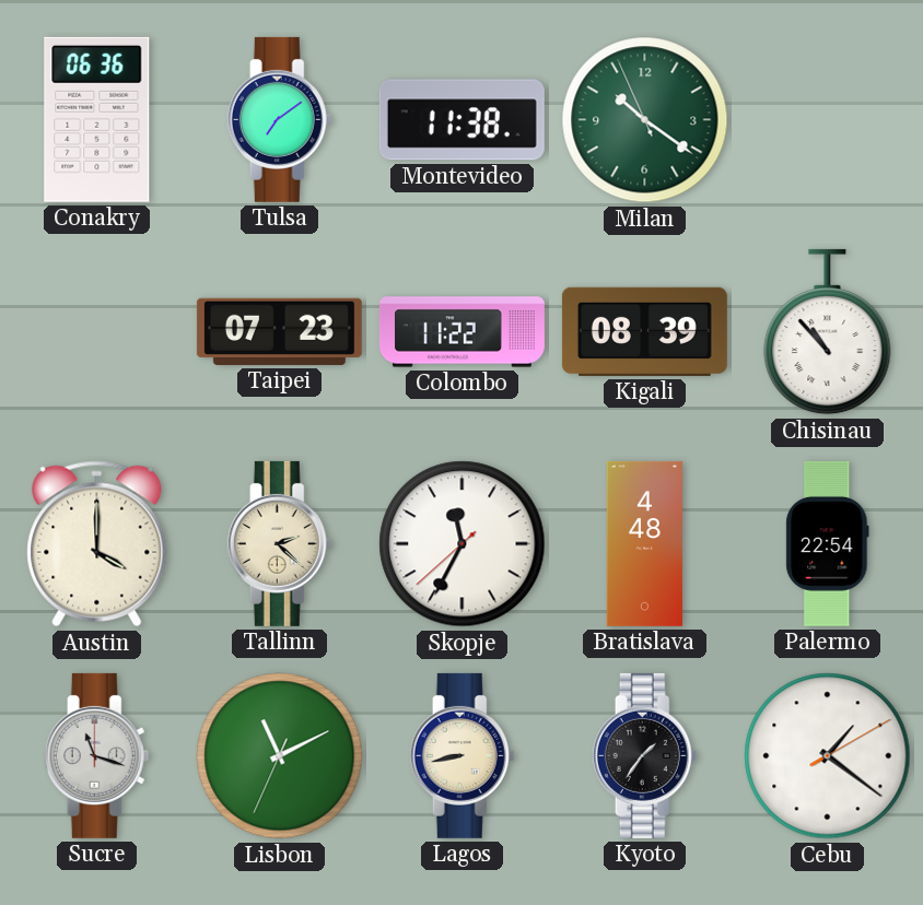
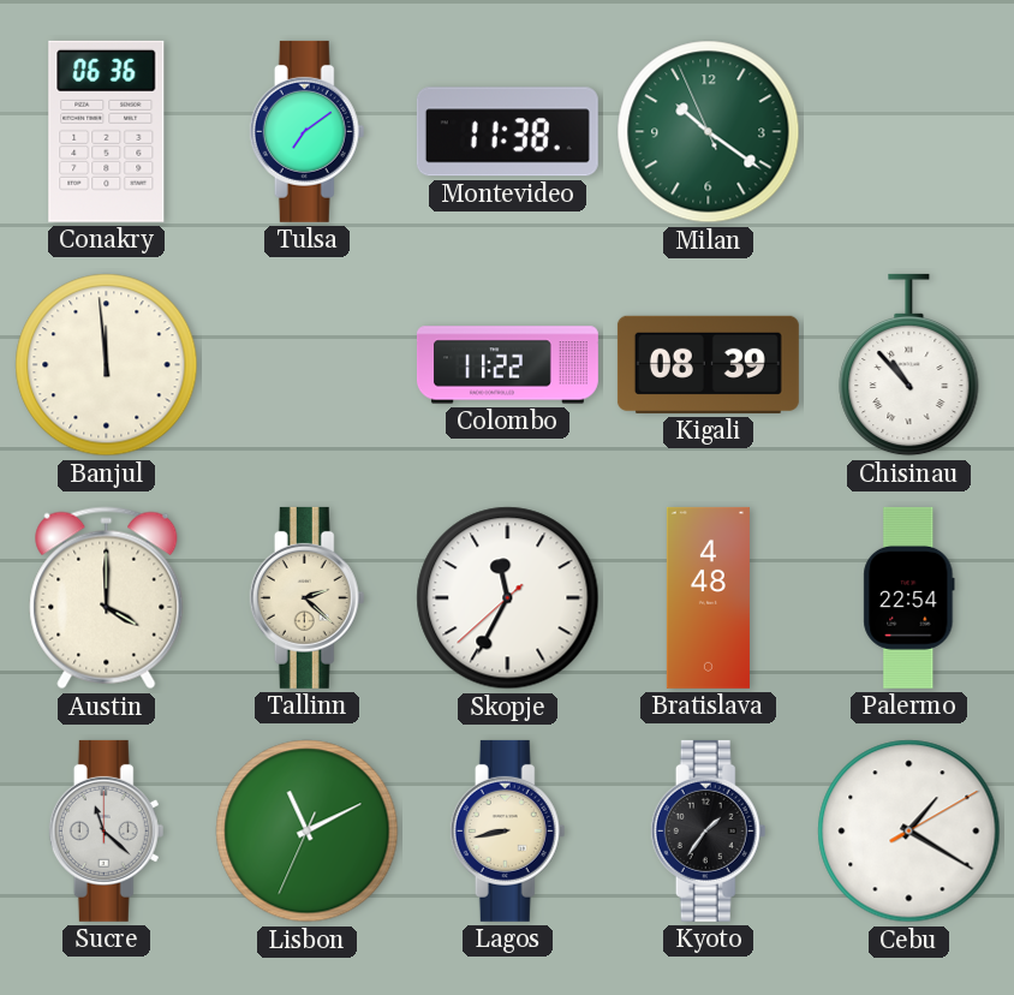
Banjul: none -> 11:59 (107, 365)
Taipei: 07:23 -> none (279, 331)
Sucre: 11:18 -> 11:22 (107, 830)
Cebu: 1:21 -> 1:20 (909, 832)
